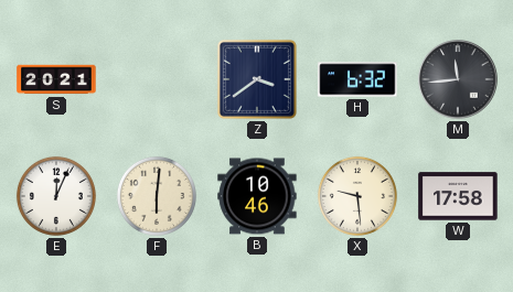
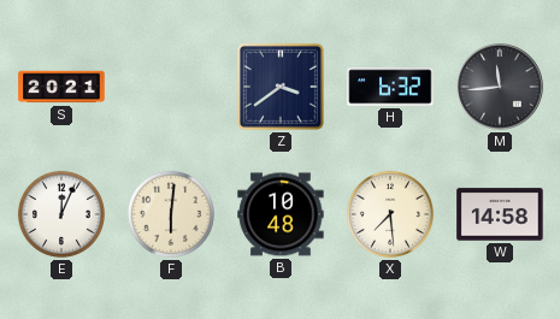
B: 10:46 -> 10:48 (281, 214)
X: 9:29 -> 7:29 (390, 214)
W: 17:58 -> 14:58 (500, 214)
